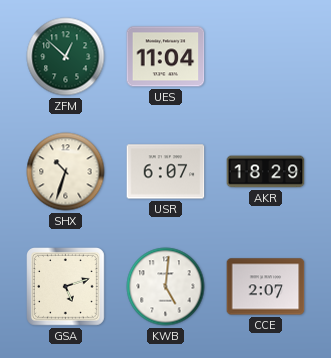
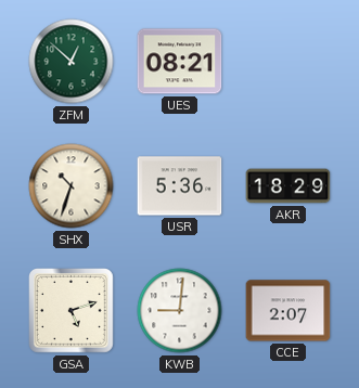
UES: 11:04 -> 08:21 (180, 62)
USR: 6:07 -> 5:36 (180, 186)
KWB: 5:01 -> 9:01 (180, 311)
